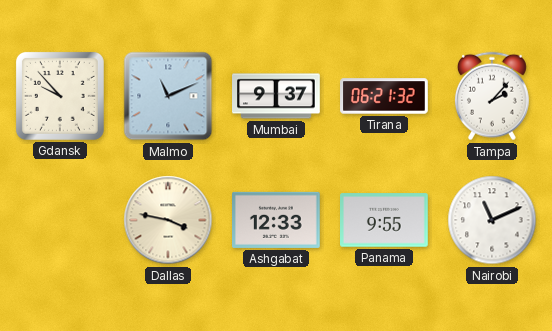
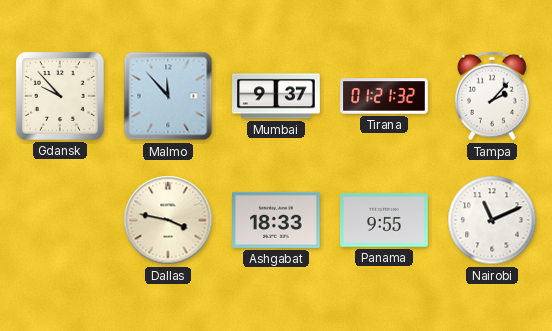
Malmo: 11:11 -> 11:53 (168, 96)
Tirana: 06:21 -> 01:21 (384, 96)
Ashgabat: 12:33 -> 18:33 (277, 220)
